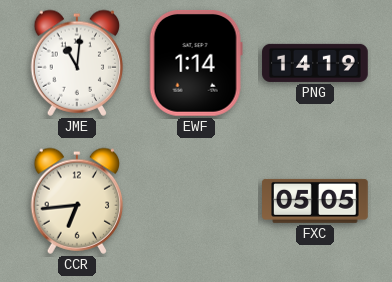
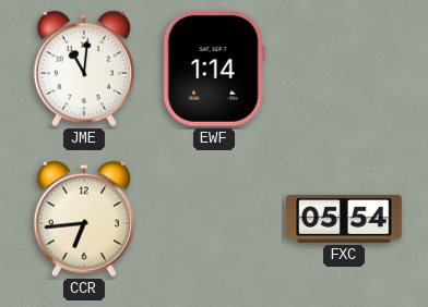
PNG: 14:19 -> none (315, 63)
FXC: 05:05 -> 05:54 (345, 219)
